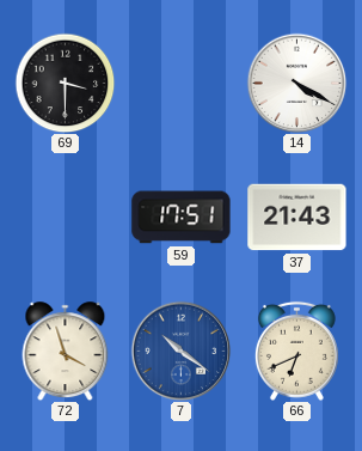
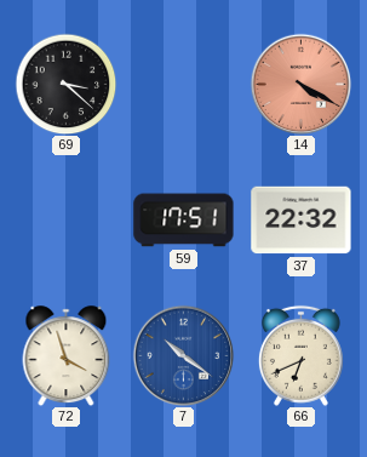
69: 3:30 -> 3:22 (65, 84)
14 dial: white -> salmon (300, 84)
37: 21:43 -> 22:32 (302, 221)
